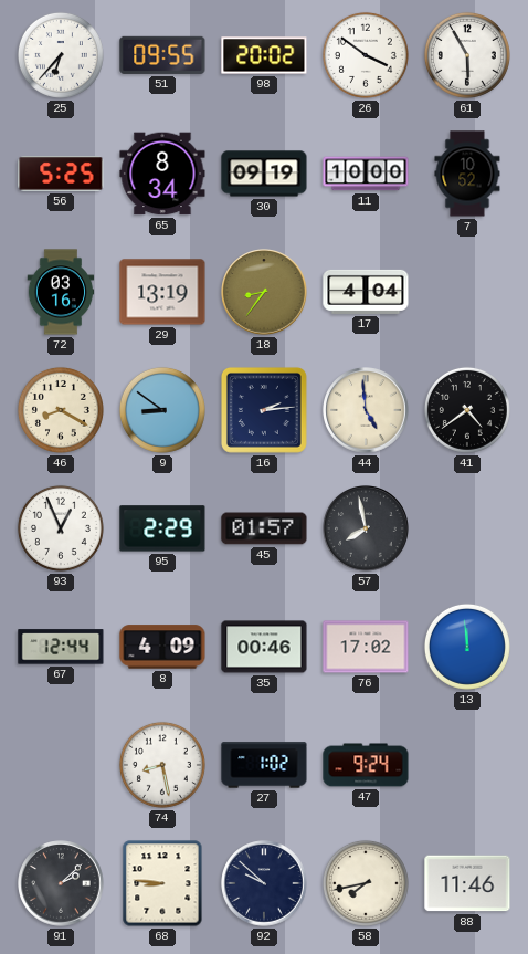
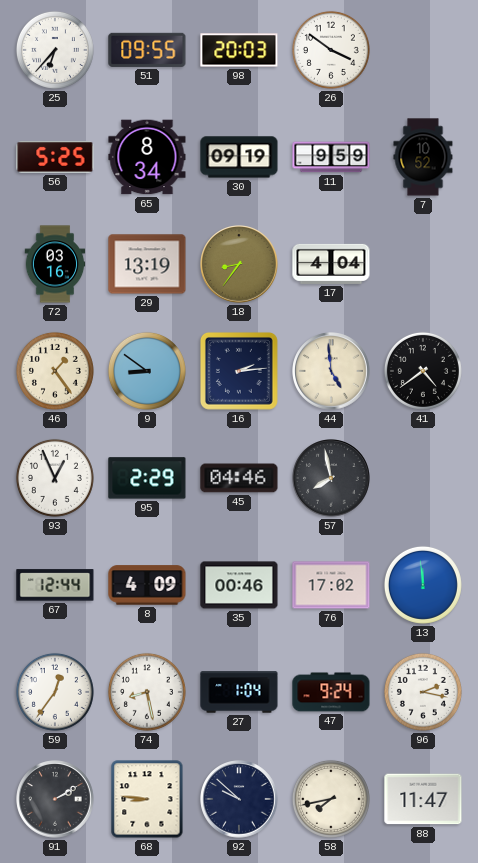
98: 20:02 -> 20:03 (239, 50)
61: 5:55 -> none (467, 55)
11: 10:00 -> 9:59 (331, 157)
46: 8:20 -> 1:24 (55, 371)
45: 01:57 -> 04:46 (239, 478)
59: none -> 12:36 (55, 692)
27: 1:02 -> 1:04 (239, 692)
96: none -> 2:17 (423, 692)
91: 2:08 -> 2:10 (55, 799)
88: 11:46 -> 11:47 (423, 799)
